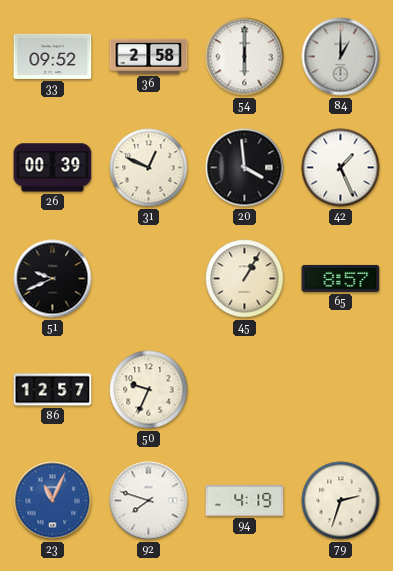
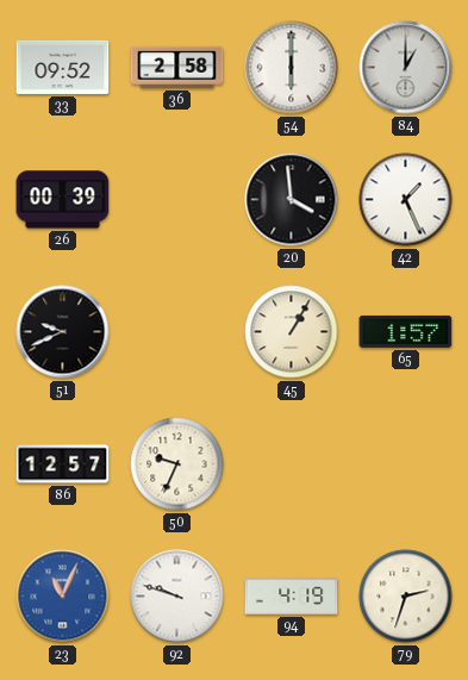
31: 12:49 -> none (149, 168)
65: 8:57 -> 1:57 (406, 331)
92: 7:48 -> 9:48 (177, 597)
